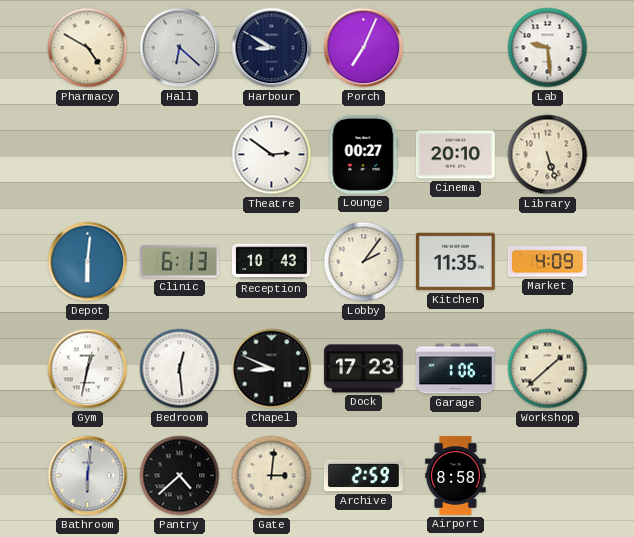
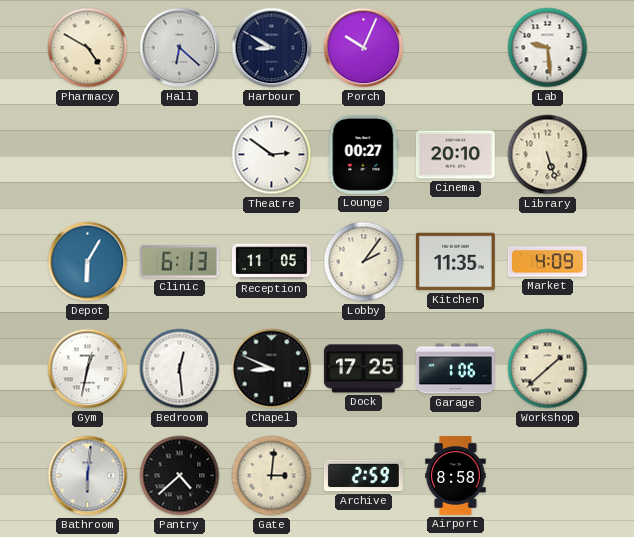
Porch: 7:04 -> 10:04 (364, 48)
Depot: 6:01 -> 6:05 (88, 262)
Reception: 10:43 -> 11:05 (271, 262)
Dock: 17:23 -> 17:25 (363, 369)
